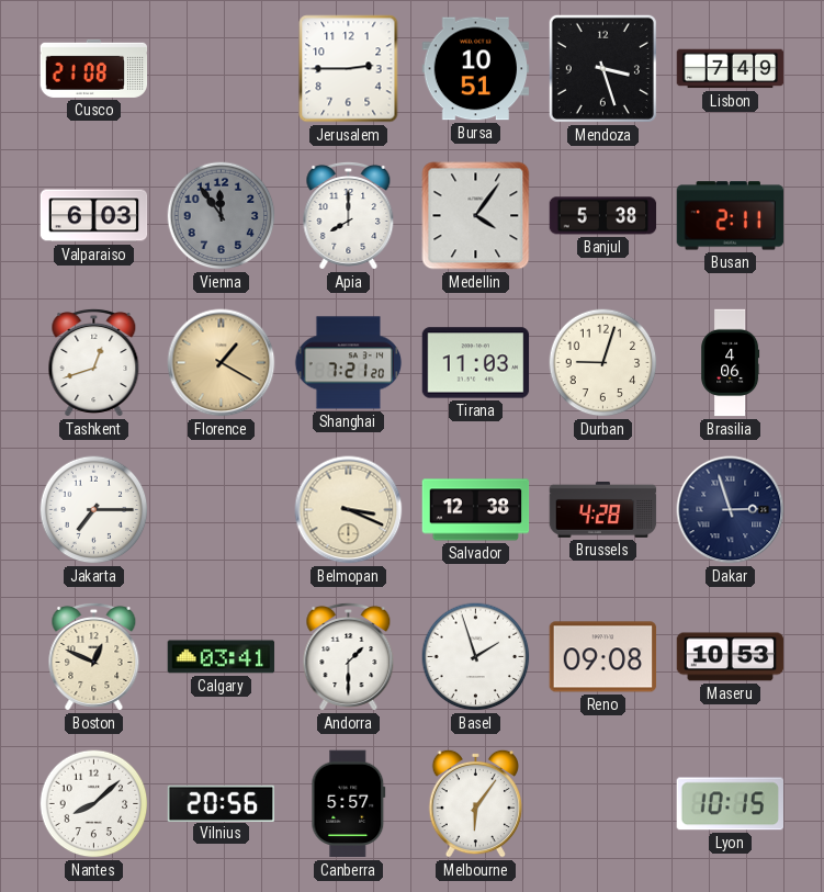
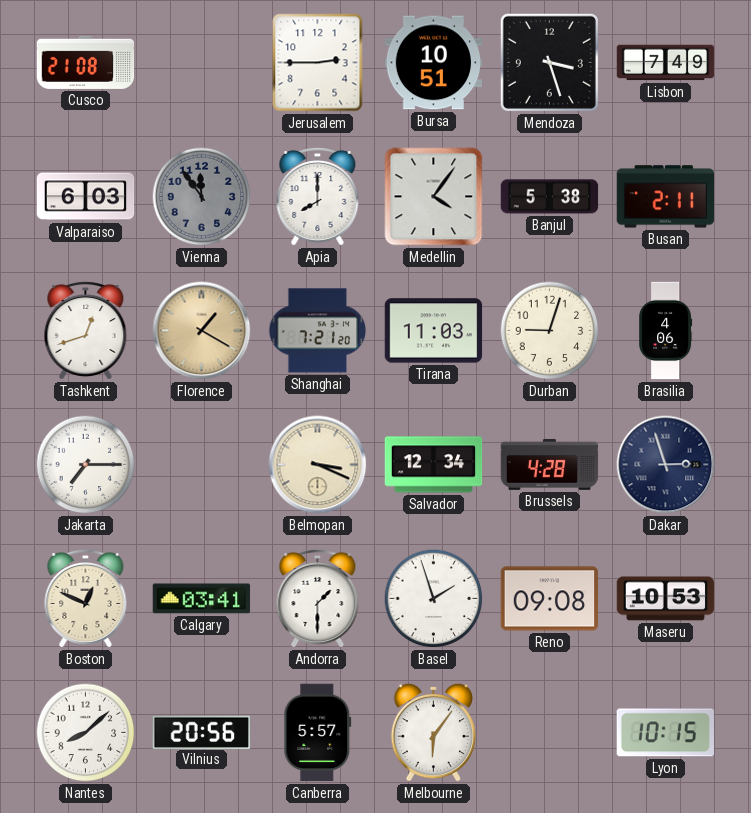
Salvador: 12:38 -> 12:34 (434, 465)
